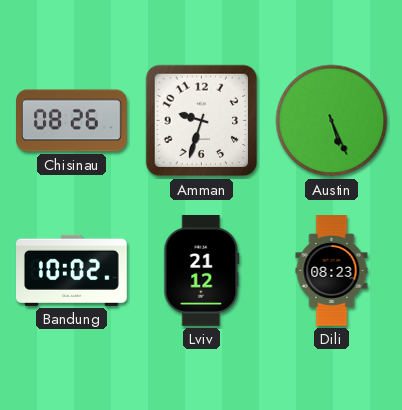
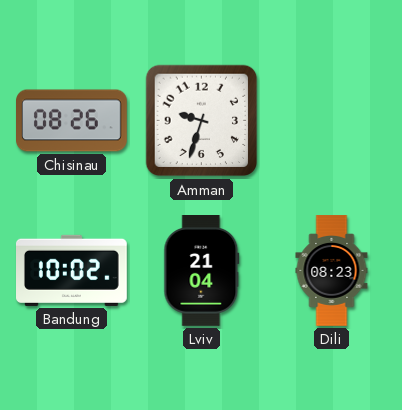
Austin: 5:26 -> none (332, 121)
Lviv: 21:12 -> 21:04 (202, 271)
